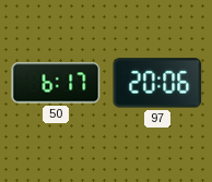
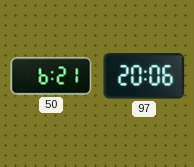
50: 6:17 -> 6:21 (51, 76)
